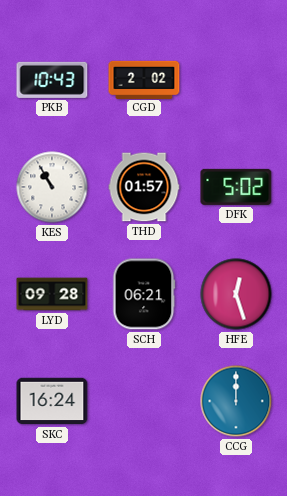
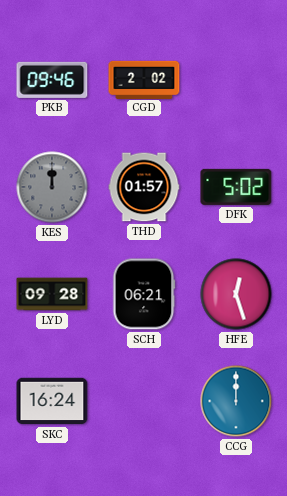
PKB: 10:43 -> 09:46 (52, 80)
KES: 10:55 -> 12:00 (52, 187)
KES dial: white -> grey (52, 187)
